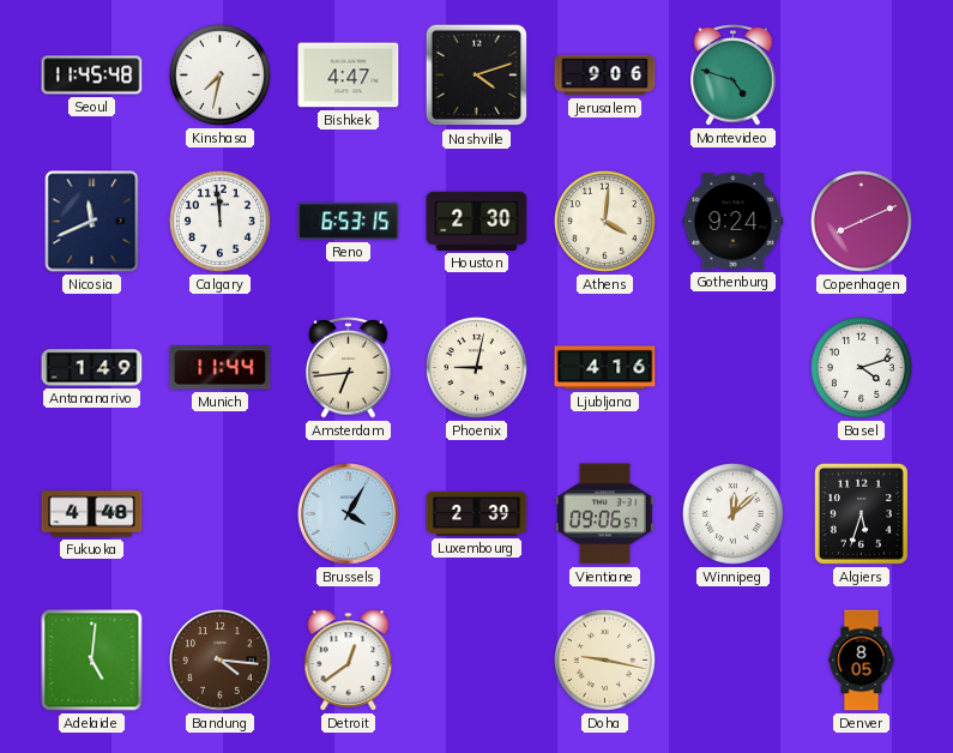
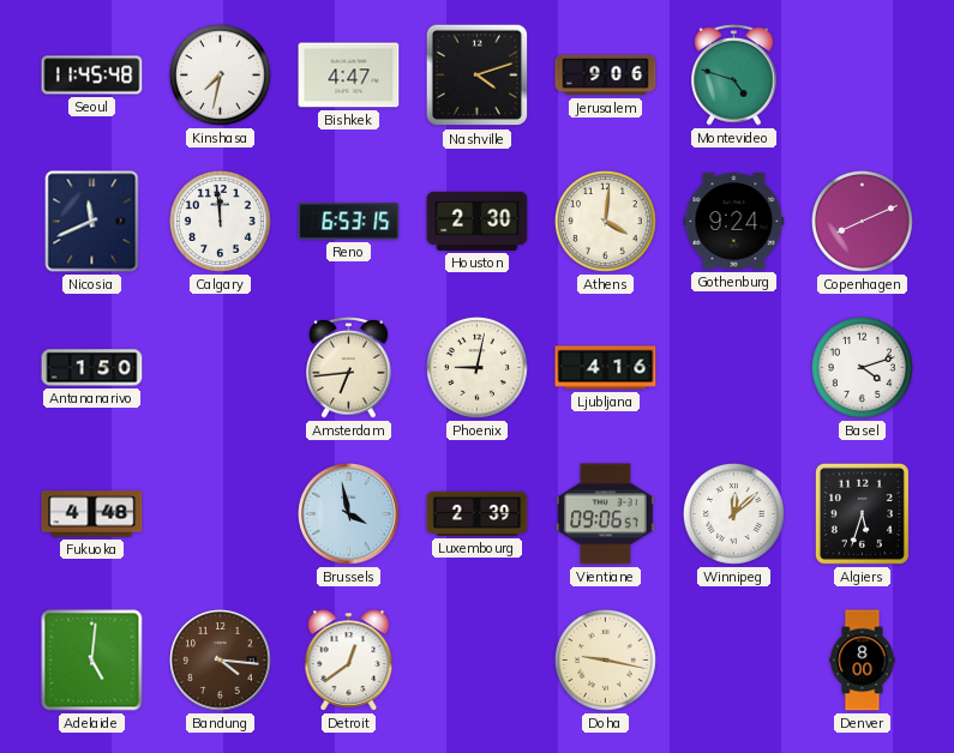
Antananarivo: 1:49 -> 1:50 (92, 368)
Munich: 11:44 -> none (221, 368)
Brussels: 4:05 -> 3:58 (349, 514)
Denver: 8:05 -> 8:00 (863, 661)
